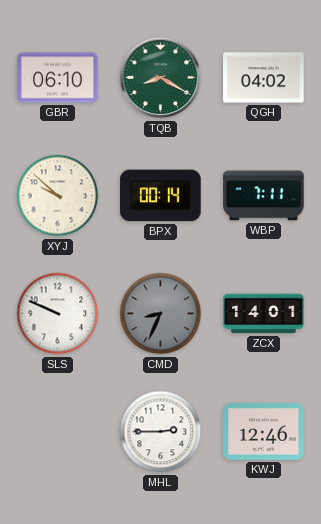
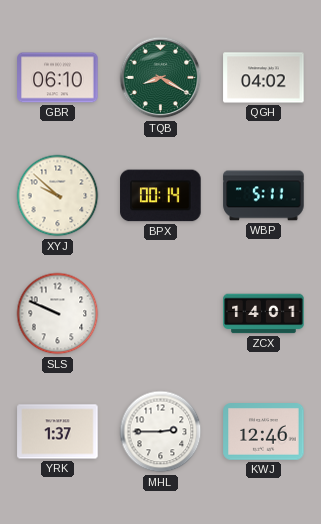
WBP: 7:11 -> 5:11 (264, 196)
CMD: 8:34 -> none (161, 314)
YRK: none -> 1:37 (58, 432)
